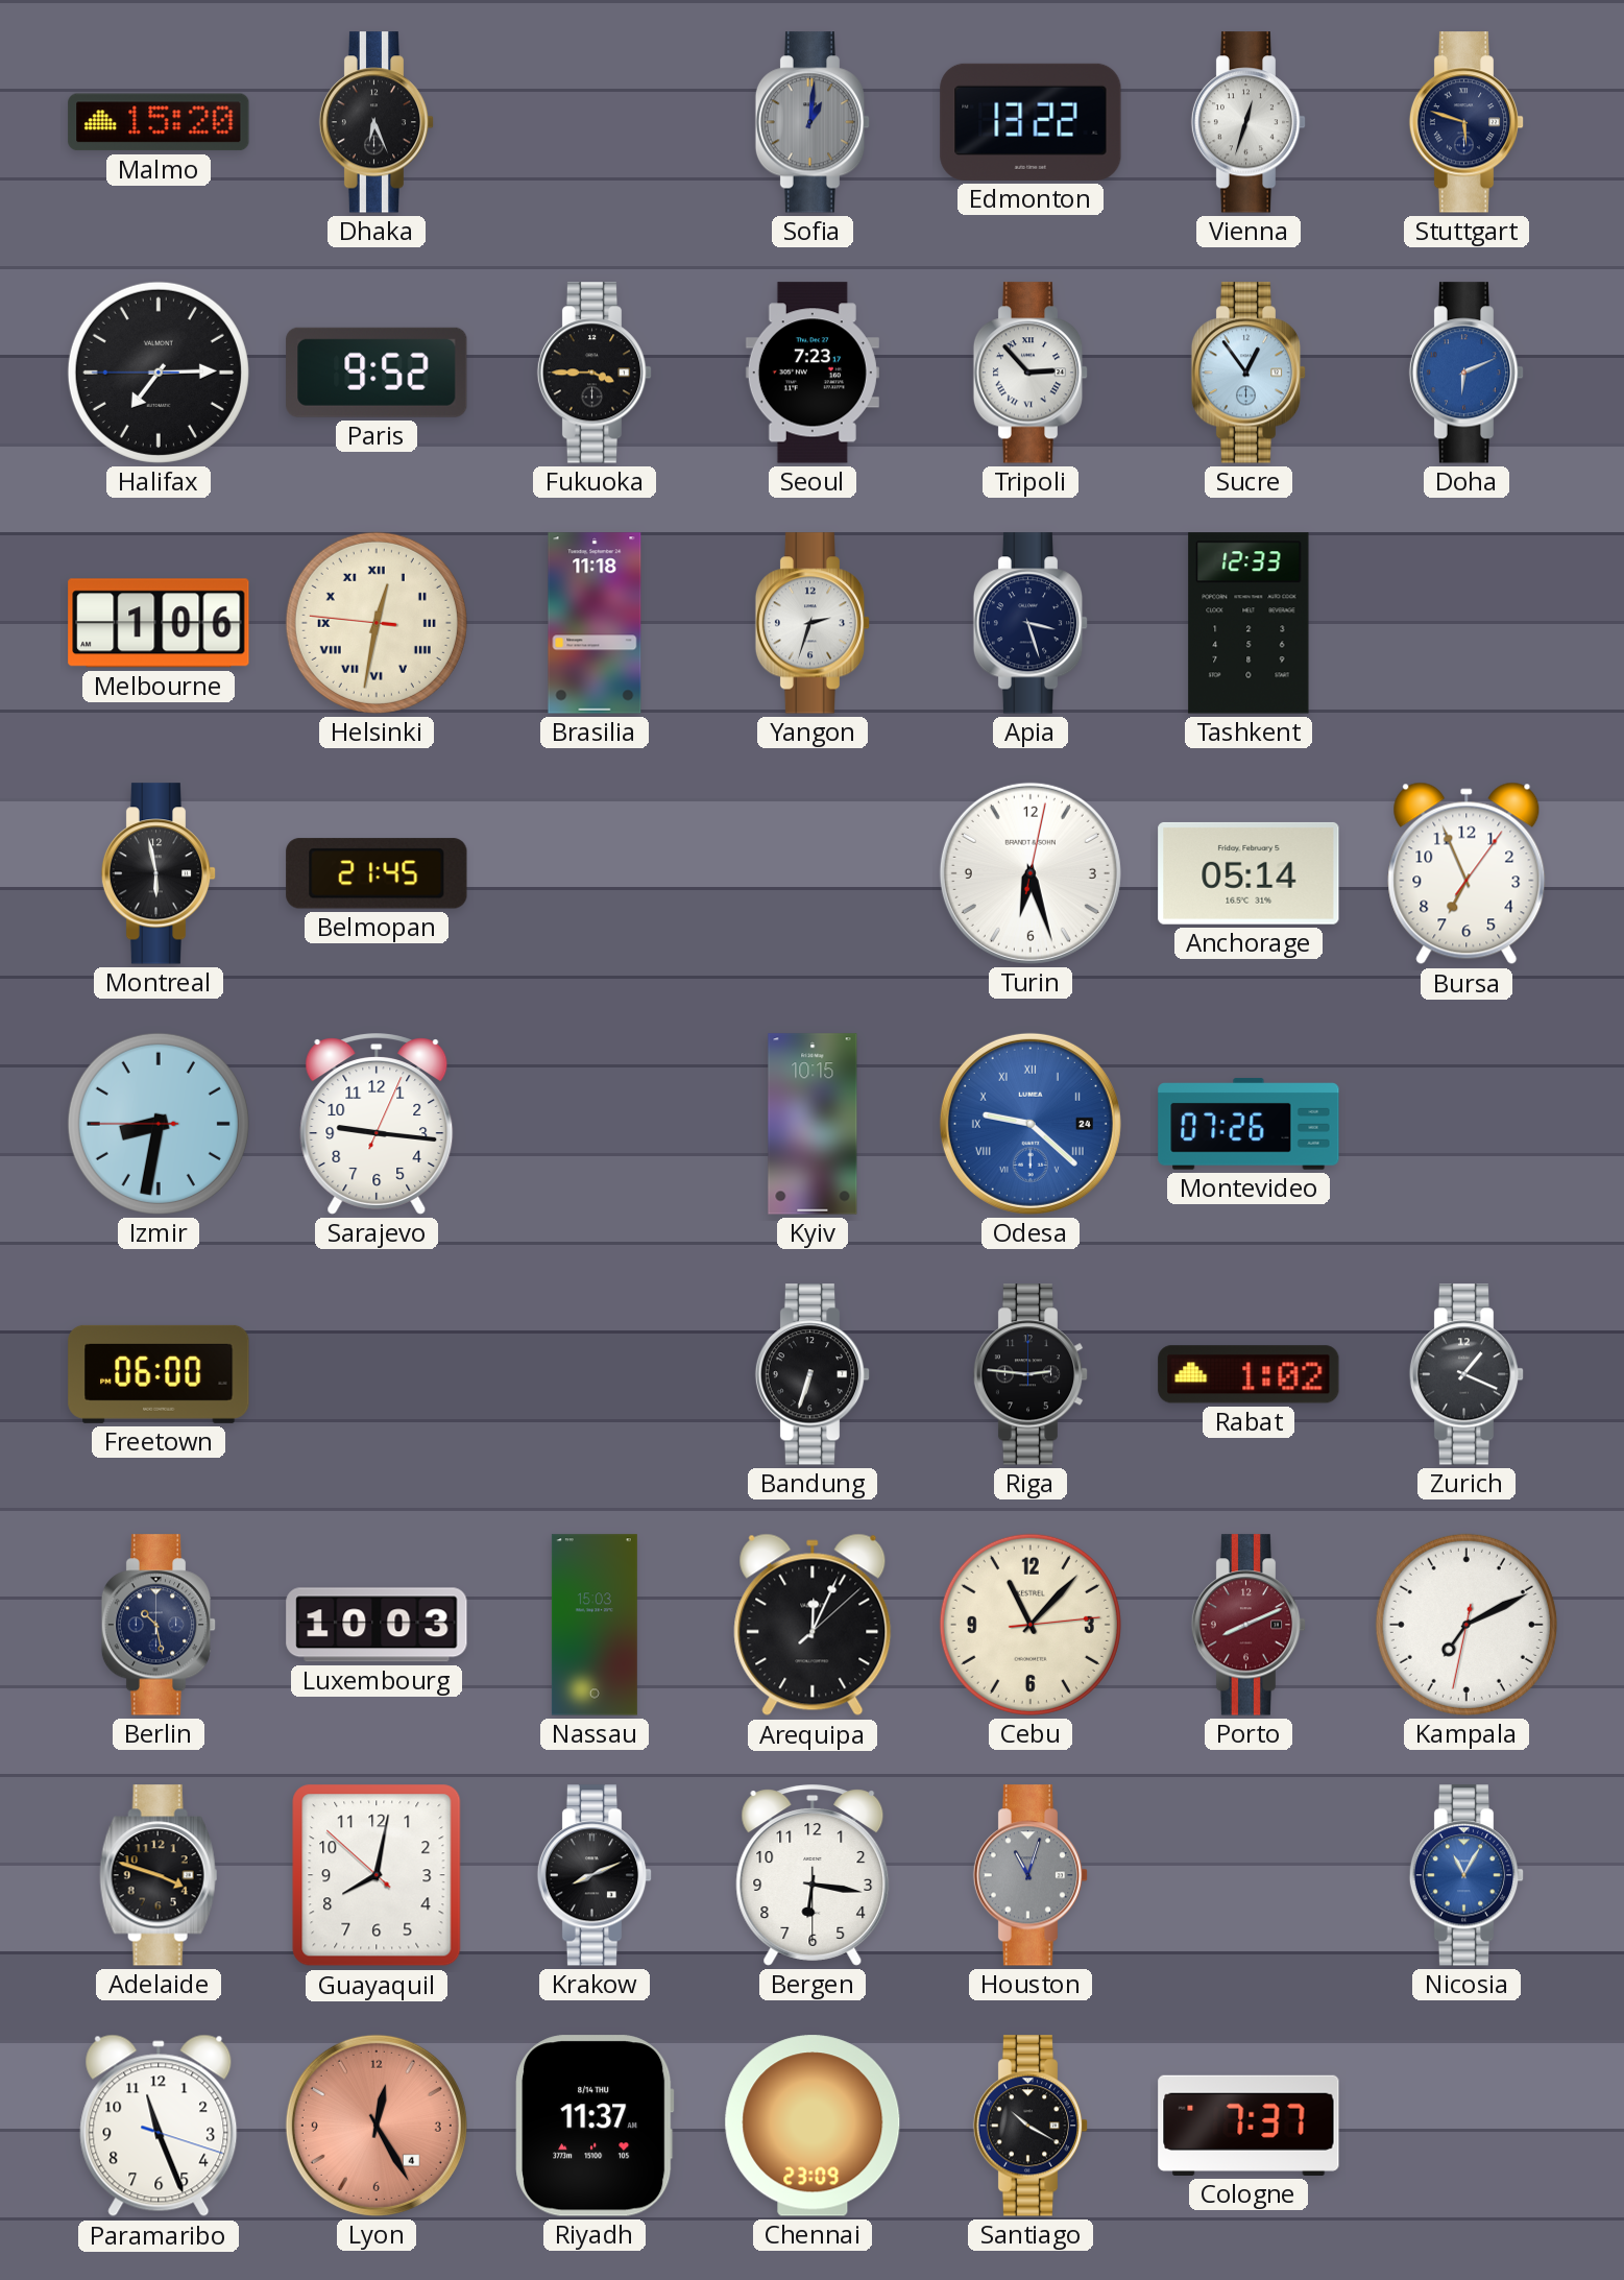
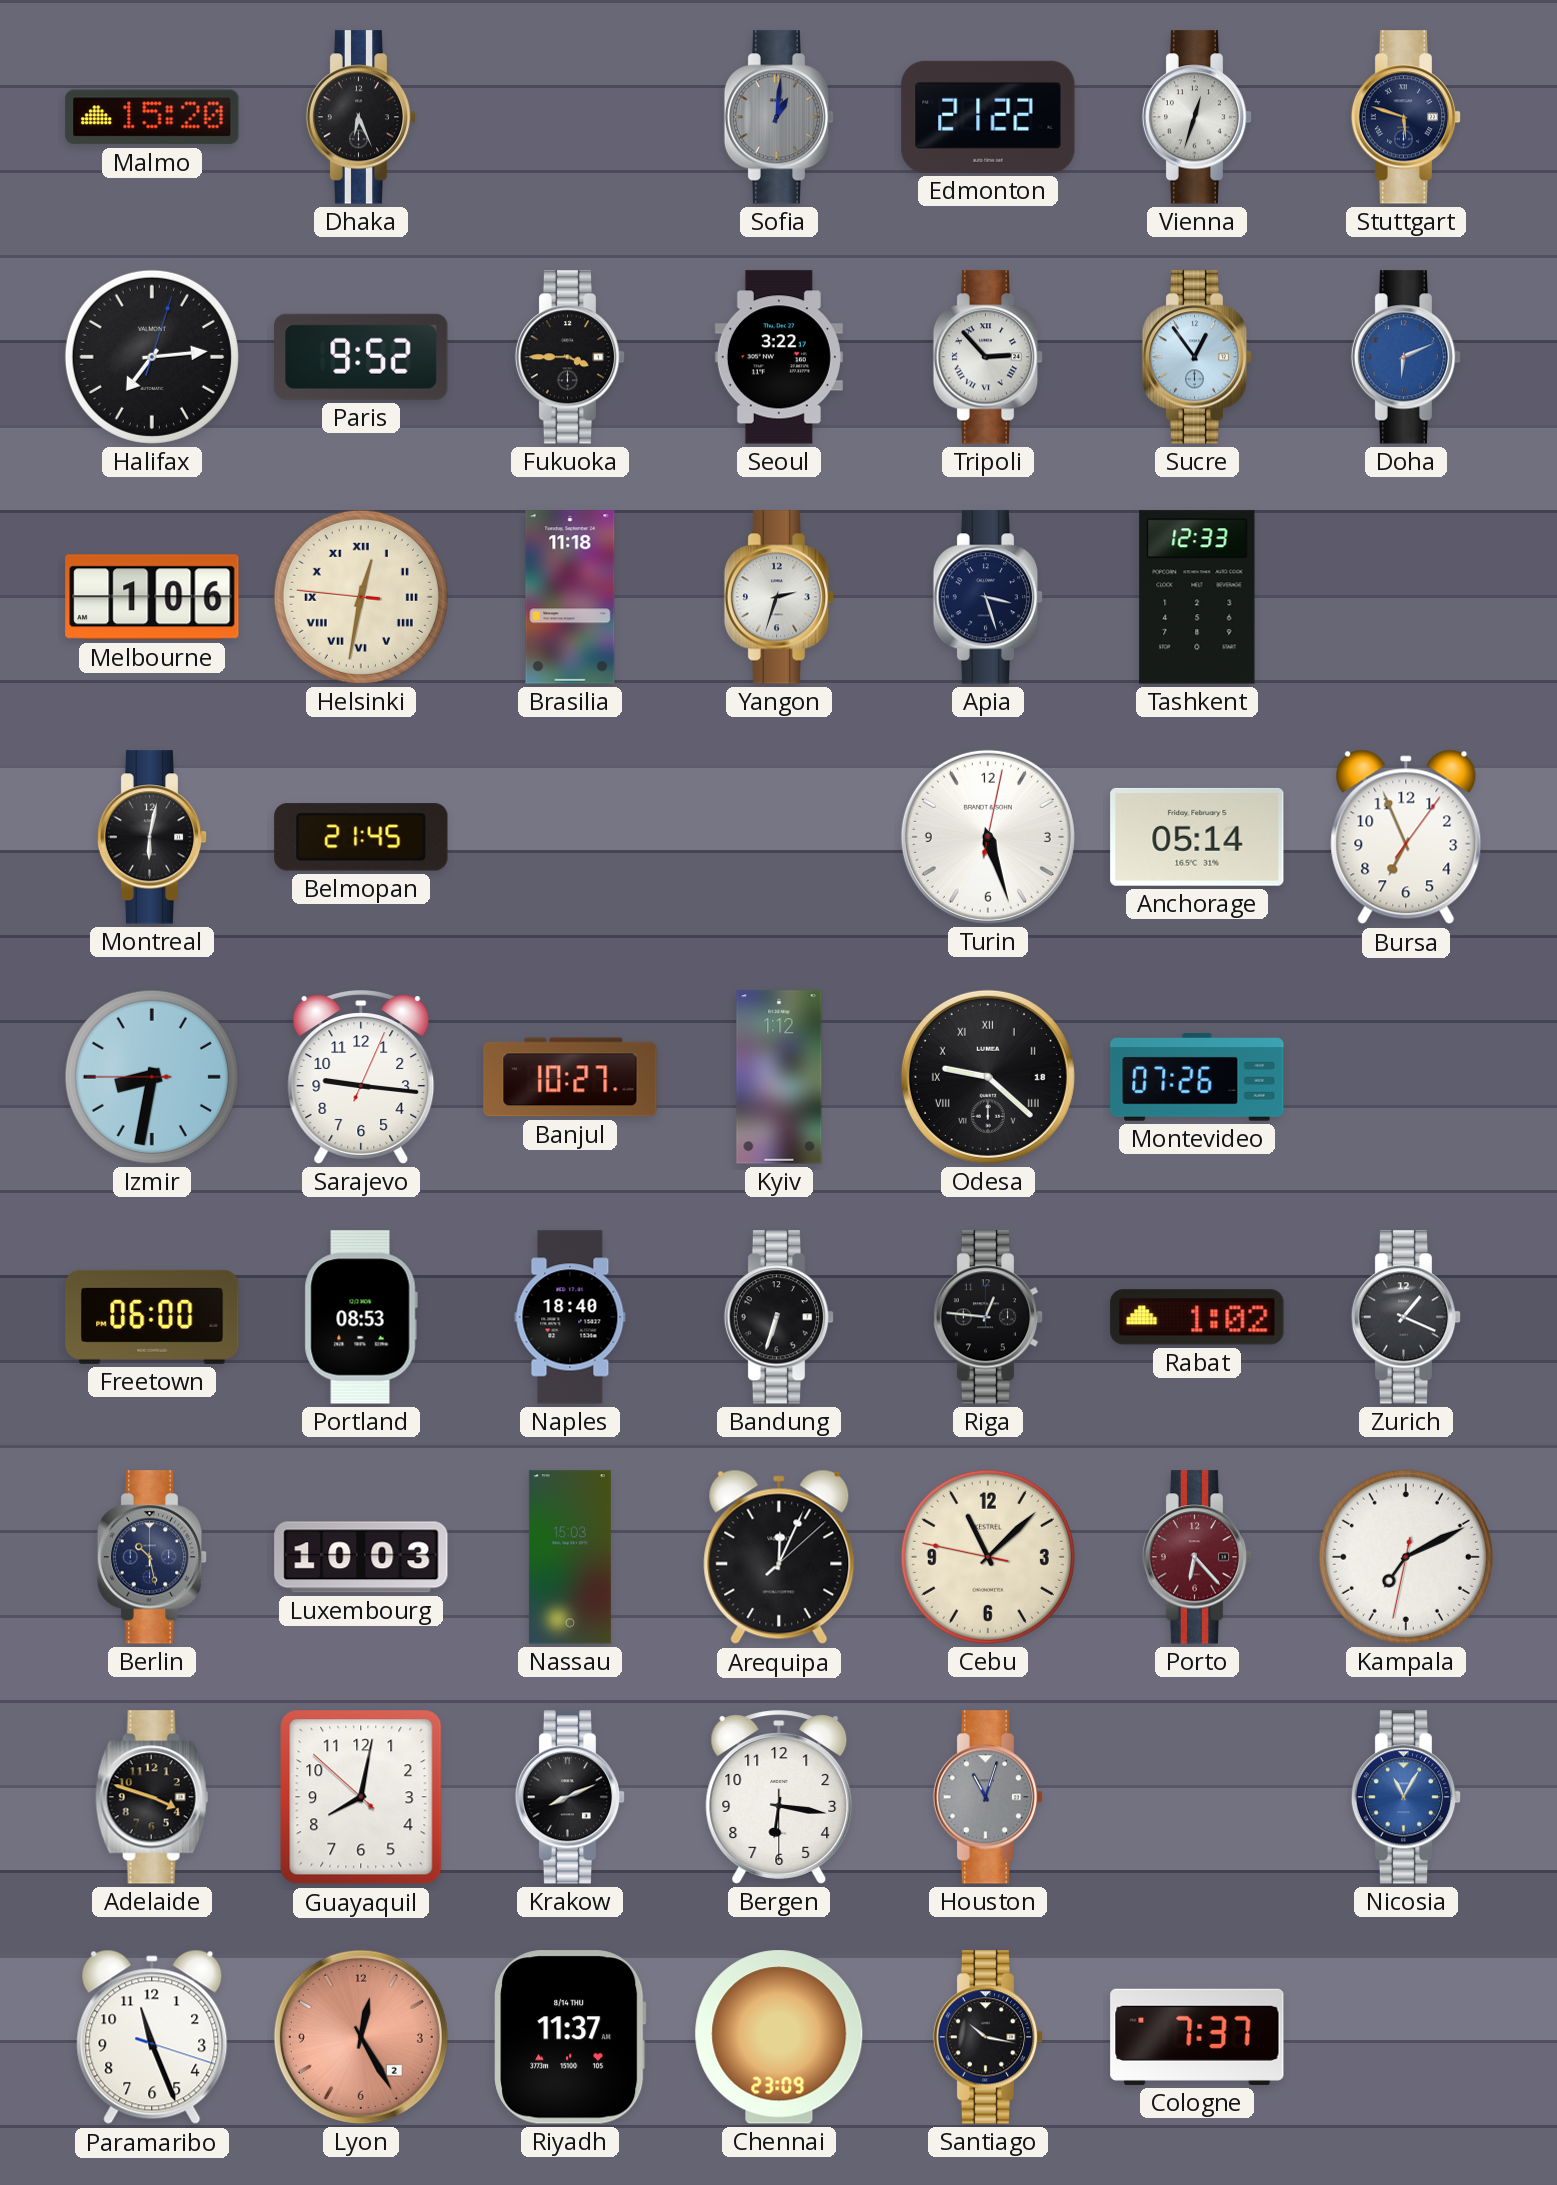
Edmonton: 13:22 -> 21:22 (988, 117)
Halifax: 7:14:45 -> 7:14:03 (152, 357)
Seoul: 7:23 -> 3:22 (779, 357)
Montreal: 5:58 -> 6:02 (152, 837)
Turin: 6:27 -> 5:27 (988, 837)
Banjul: none -> 10:27 (570, 1077)
Kyiv: 10:15 -> 1:12 (779, 1077)
Odesa date: 24 -> 18 (988, 1077)
Odesa dial: blue -> black (988, 1077)
Portland: none -> 08:53 (361, 1317)
Naples: none -> 18:40 (570, 1317)
Riga: 2:46 -> 12:46 (988, 1317)
Cebu: 11:07:14 -> 11:07:47 (988, 1557)
Porto: 8:11 -> 6:23 (1197, 1557)
Lyon date: 4 -> 2 (361, 2037)
Santiago: 10:20 -> 10:17 (988, 2037)
